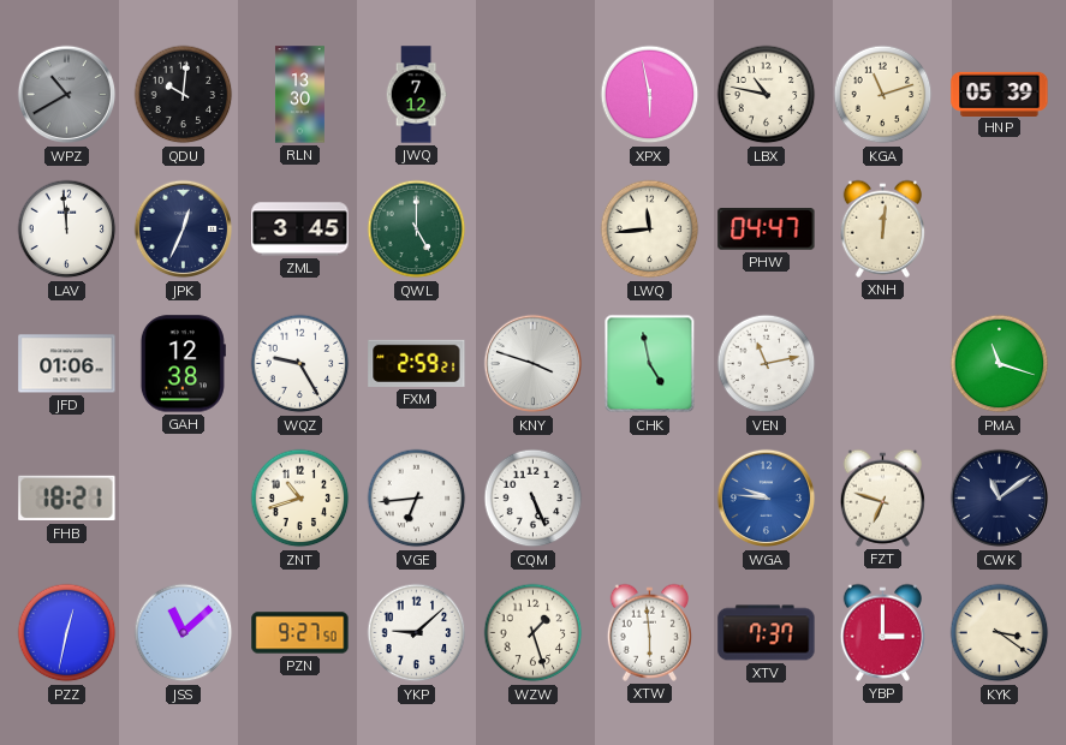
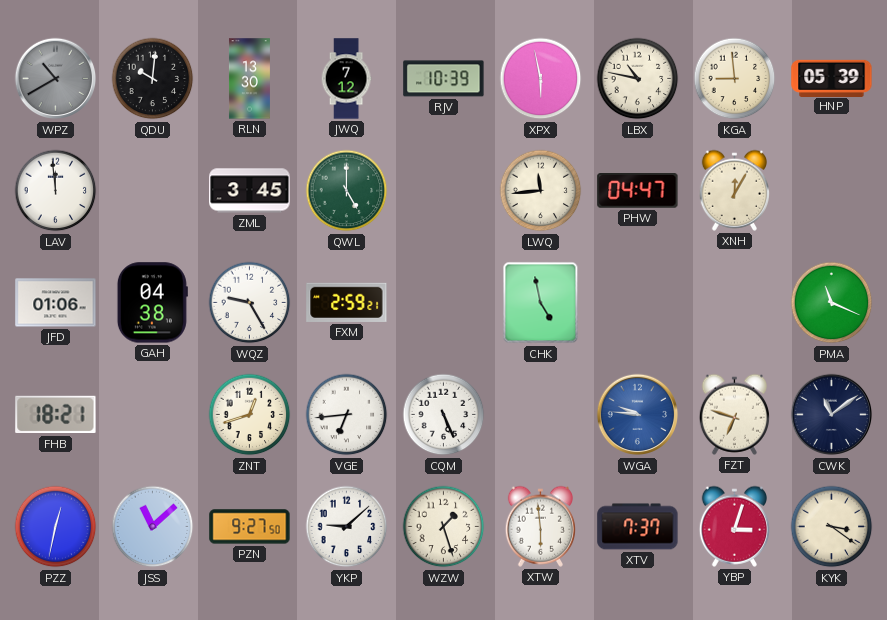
RJV: none -> 10:39 (444, 79)
KGA: 11:12 -> 8:59 (735, 79)
JPK: 12:34 -> none (184, 230)
XNH: 12:01 -> 12:05 (734, 190)
GAH: 12:38 -> 04:38 (152, 303)
KNY: 3:48 -> none (534, 364)
VEN: 11:13 -> none (767, 364)
PMA: 11:18 -> 11:19 (832, 303)
ZNT: 10:42 -> 12:42 (250, 415)
YBP: 3:00 -> 3:03 (734, 526)
